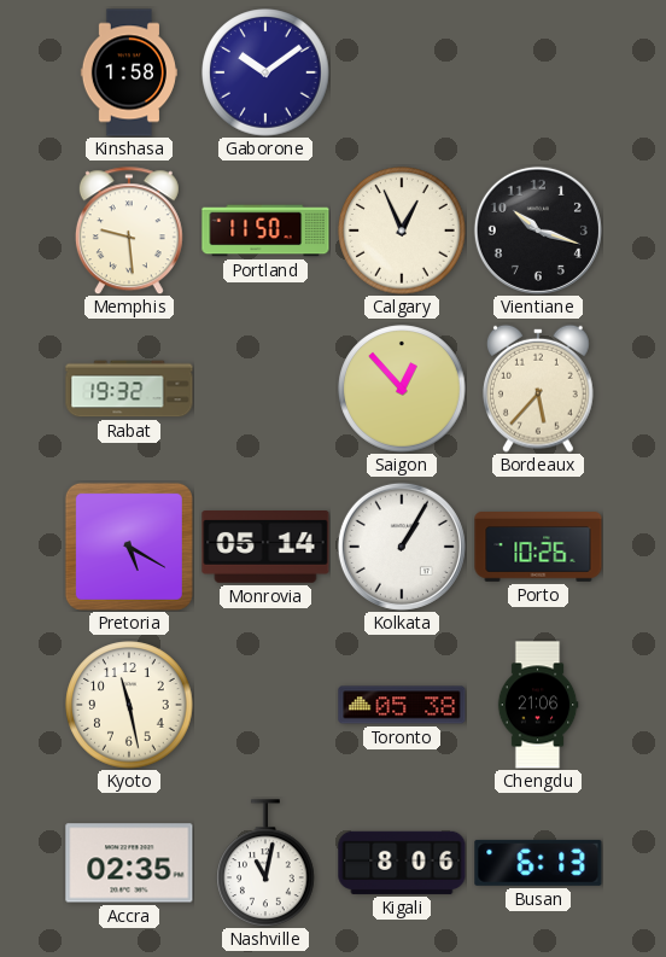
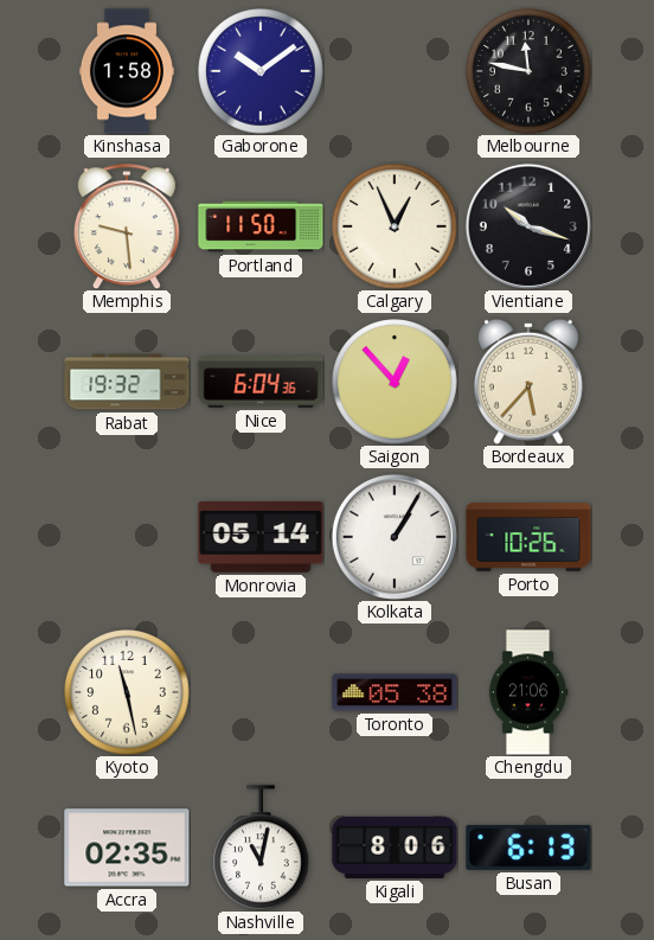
Melbourne: none -> 11:47 (528, 71)
Nice: none -> 6:04 (261, 382)
Pretoria: 5:20 -> none (129, 547)
